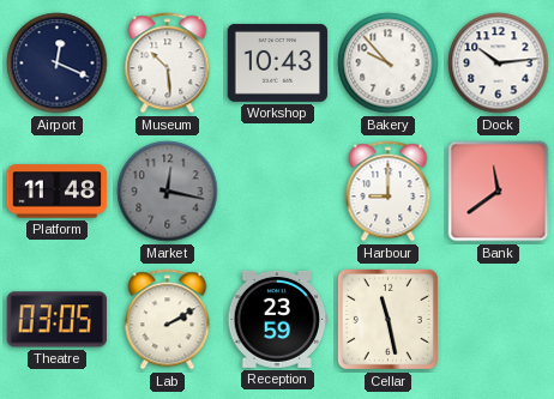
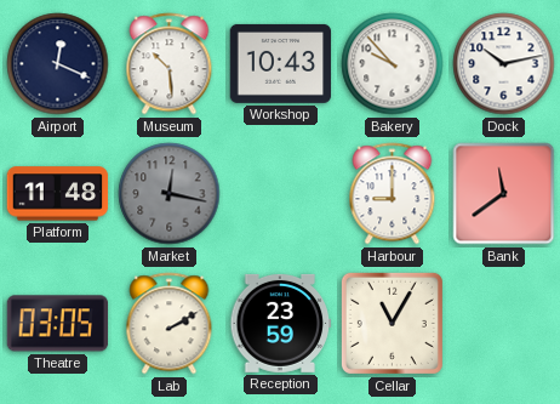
Dock: 10:14 -> 10:13 (504, 64)
Cellar: 11:28 -> 11:05 (392, 323)
